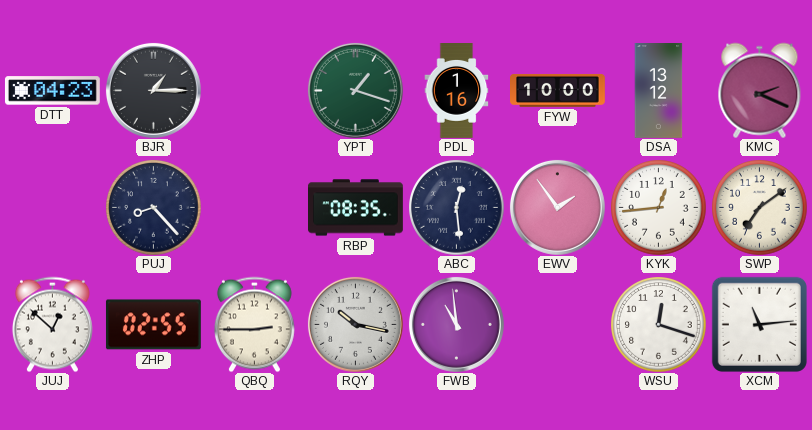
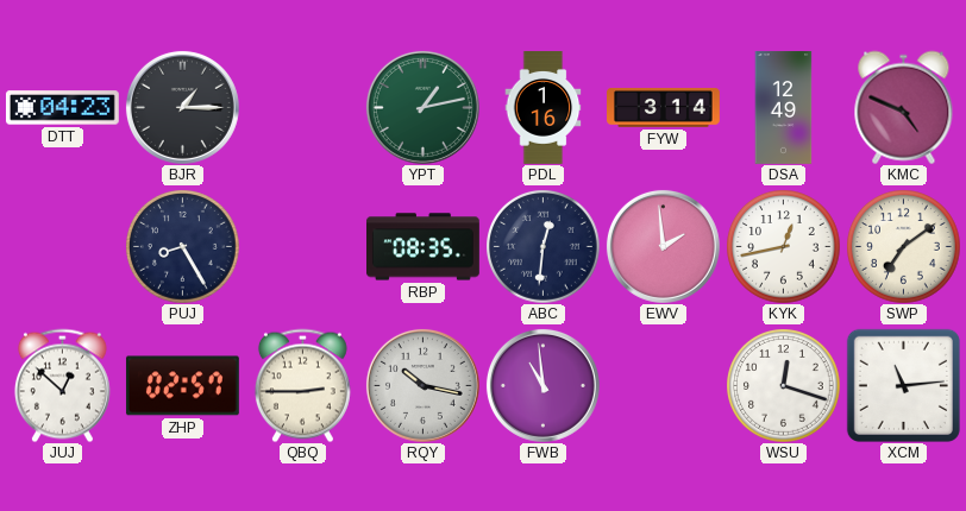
YPT: 1:18 -> 1:13 (422, 107)
FYW: 10:00 -> 3:14 (664, 107)
DSA: 13:12 -> 12:49 (784, 108)
KMC: 2:19 -> 4:49 (904, 107)
PUJ: 8:23 -> 8:25 (182, 246)
ABC: 12:29 -> 12:31 (542, 246)
EWV: 1:54 -> 1:59 (663, 246)
KYK: 12:44 -> 12:43 (783, 246)
ZHP: 02:55 -> 02:57 (182, 386)
